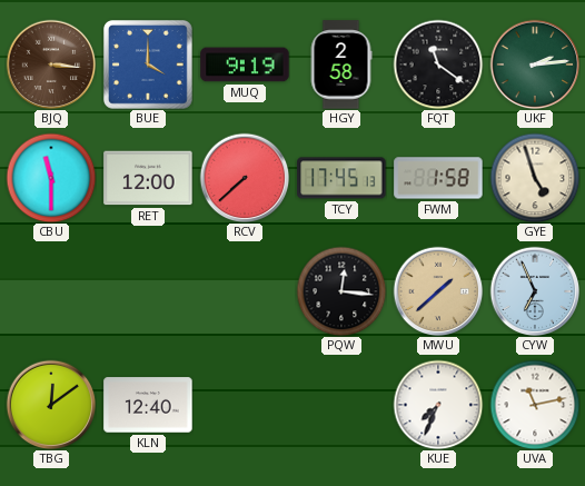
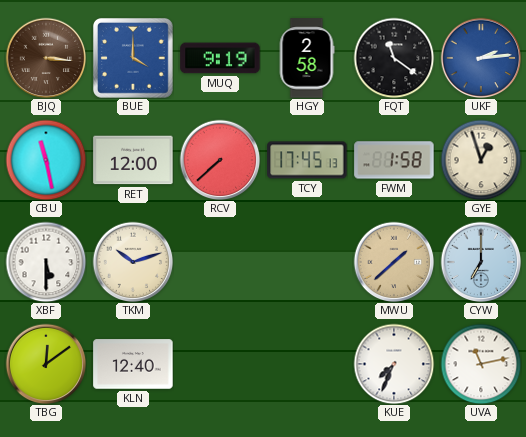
UKF dial: green -> blue (481, 58)
CBU: 11:30 -> 11:28 (46, 160)
GYE: 4:57 -> 12:57 (481, 160)
XBF: none -> 5:30 (46, 262)
TKM: none -> 10:12 (133, 262)
PQW: 12:16 -> none (341, 291)
CYW: 6:56 -> 7:00 (481, 262)
